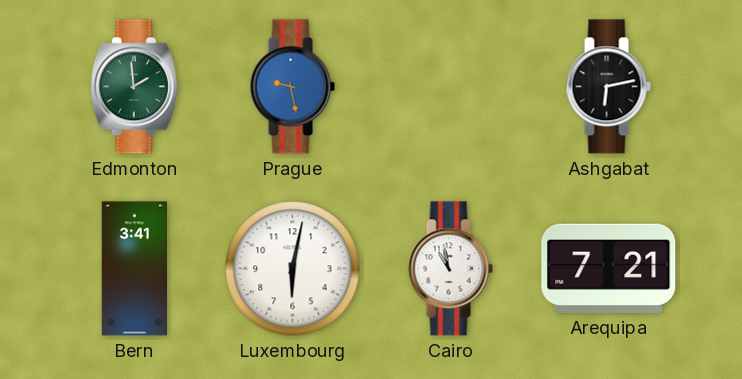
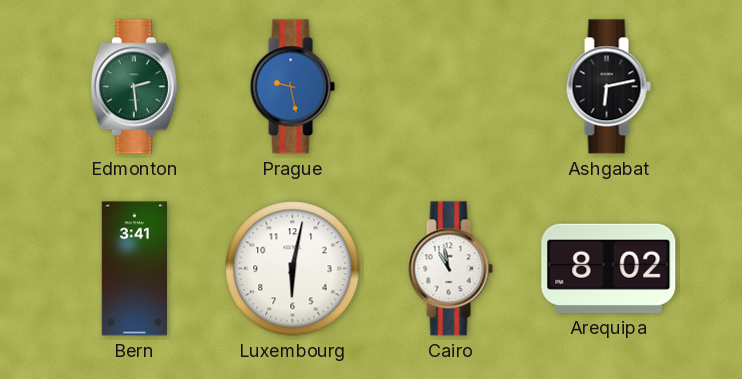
Edmonton: 1:59 -> 2:29 (134, 87)
Arequipa: 7:21 -> 8:02 (609, 268)
